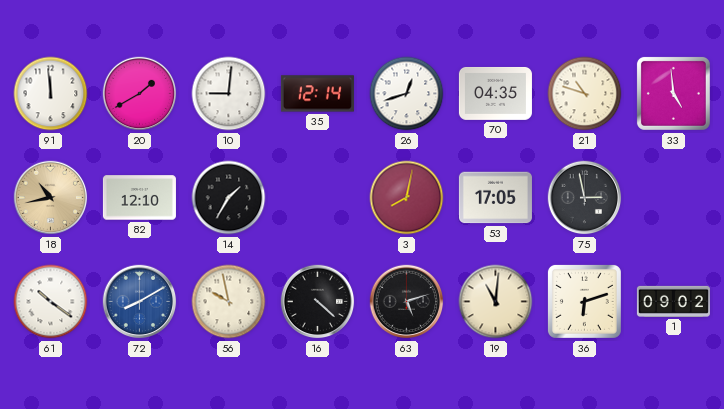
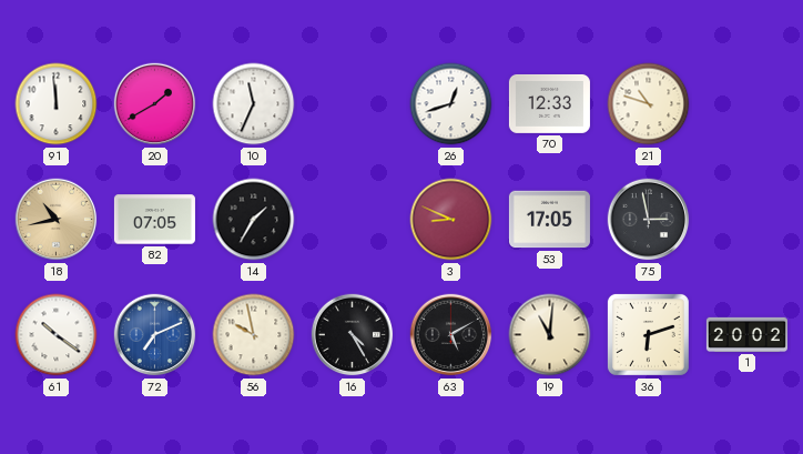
10: 9:01 -> 11:34 (254, 104)
35: 12:14 -> none (317, 94)
70: 04:35 -> 12:33 (549, 103)
33: 4:59 -> none (673, 93)
82: 12:10 -> 07:05 (154, 220)
3: 8:02 -> 8:49 (451, 220)
72: 8:10 -> 7:11 (155, 335)
16: 4:22 -> 4:25 (353, 335)
63: 5:12 -> 5:10 (451, 335)
1: 09:02 -> 20:02 (746, 334)
